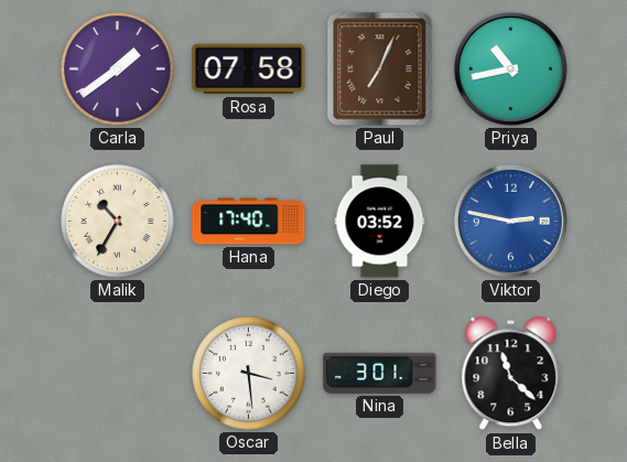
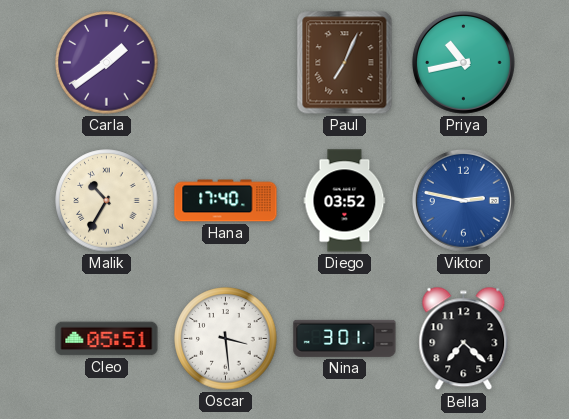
Rosa: 07:58 -> none (249, 69)
Cleo: none -> 05:51 (107, 339)
Bella: 11:22 -> 7:22 (464, 339)
